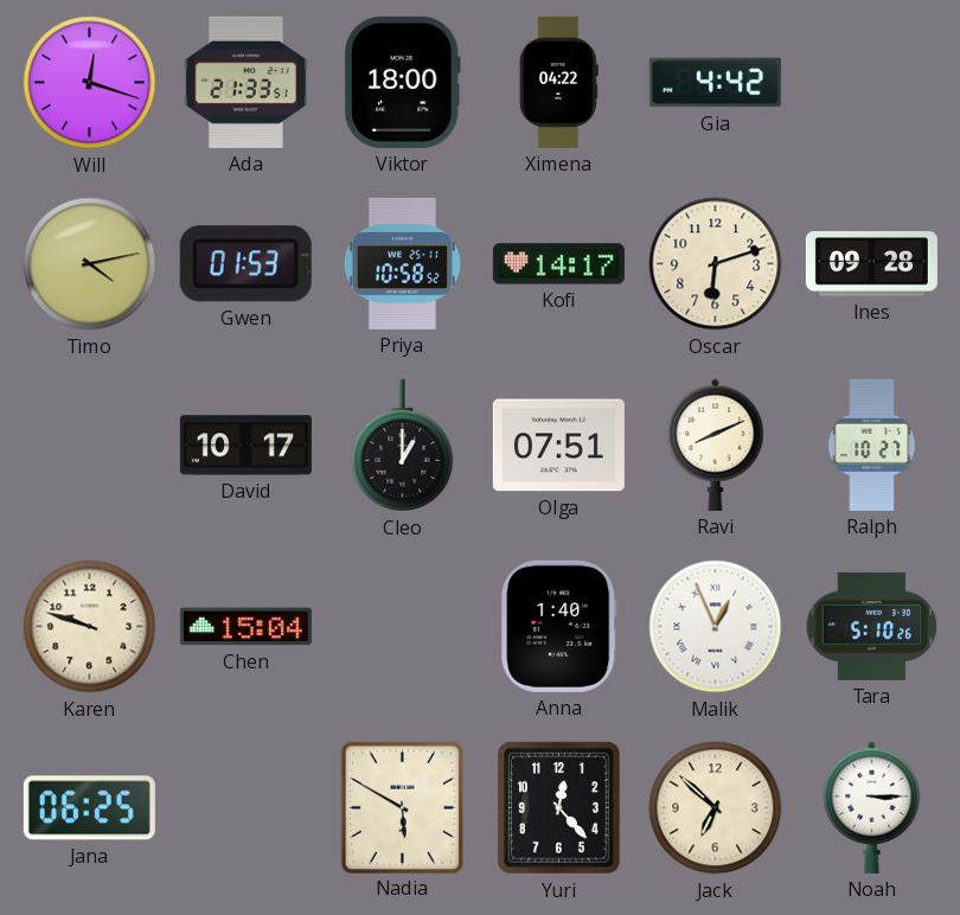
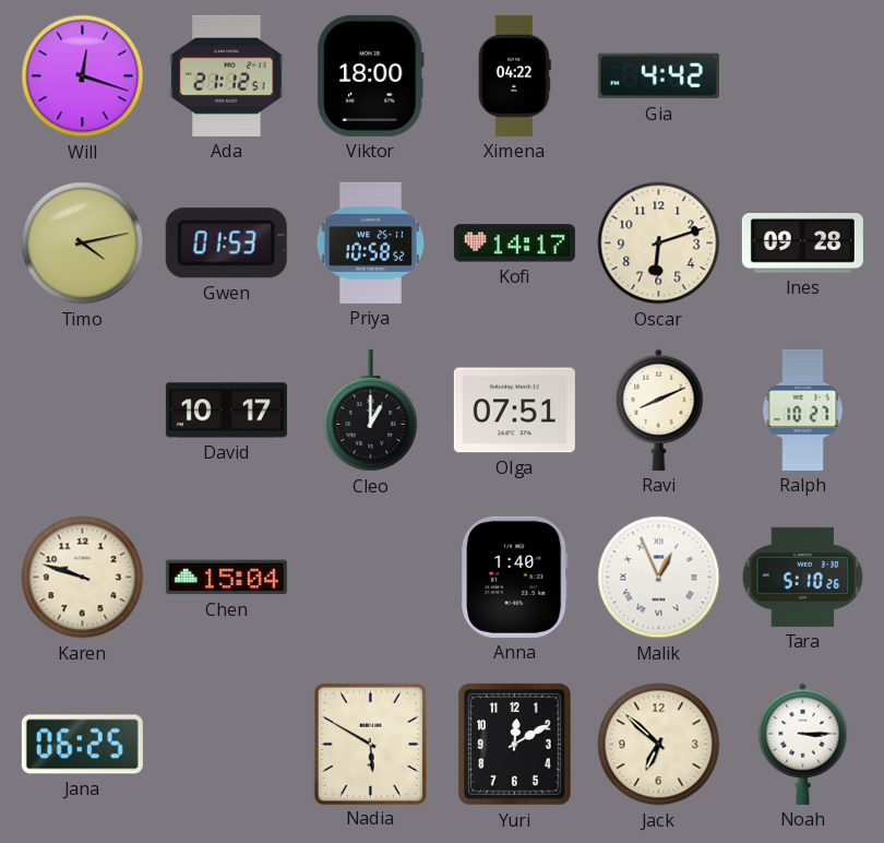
Ada: 21:33 -> 21:12 (227, 75)
Yuri: 12:23 -> 12:10 (515, 745)
